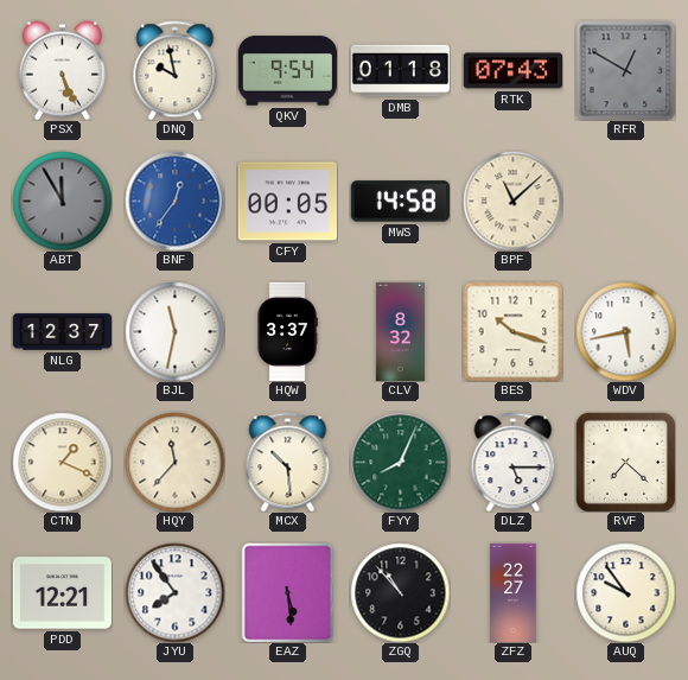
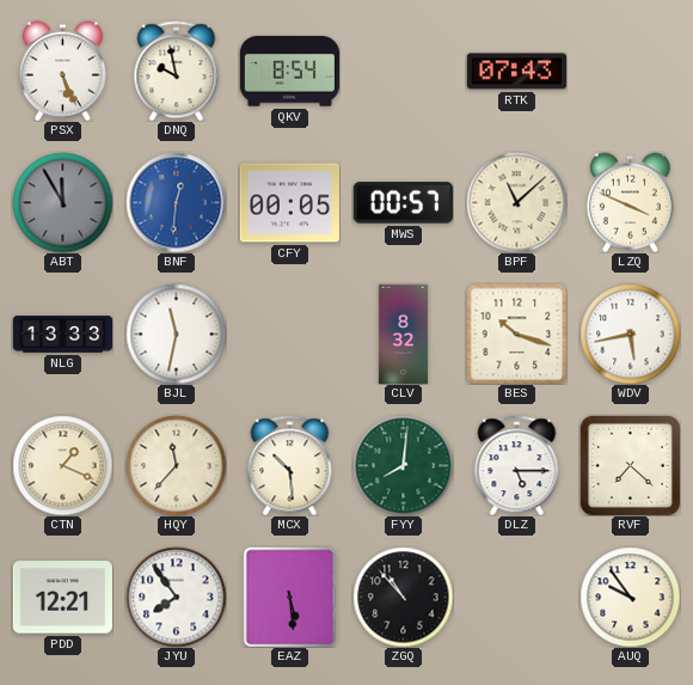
QKV: 9:54 -> 8:54 (289, 72)
DMB: 01:18 -> none (400, 71)
RFR: 12:50 -> none (625, 70)
BNF: 12:36 -> 12:31 (176, 202)
MWS: 14:58 -> 00:57 (403, 203)
LZQ: none -> 3:49 (630, 202)
NLG: 12:37 -> 13:33 (62, 335)
HQW: 3:37 -> none (287, 331)
FYY: 8:04 -> 8:01 (403, 465)
ZFZ: 22:27 -> none (514, 592)
